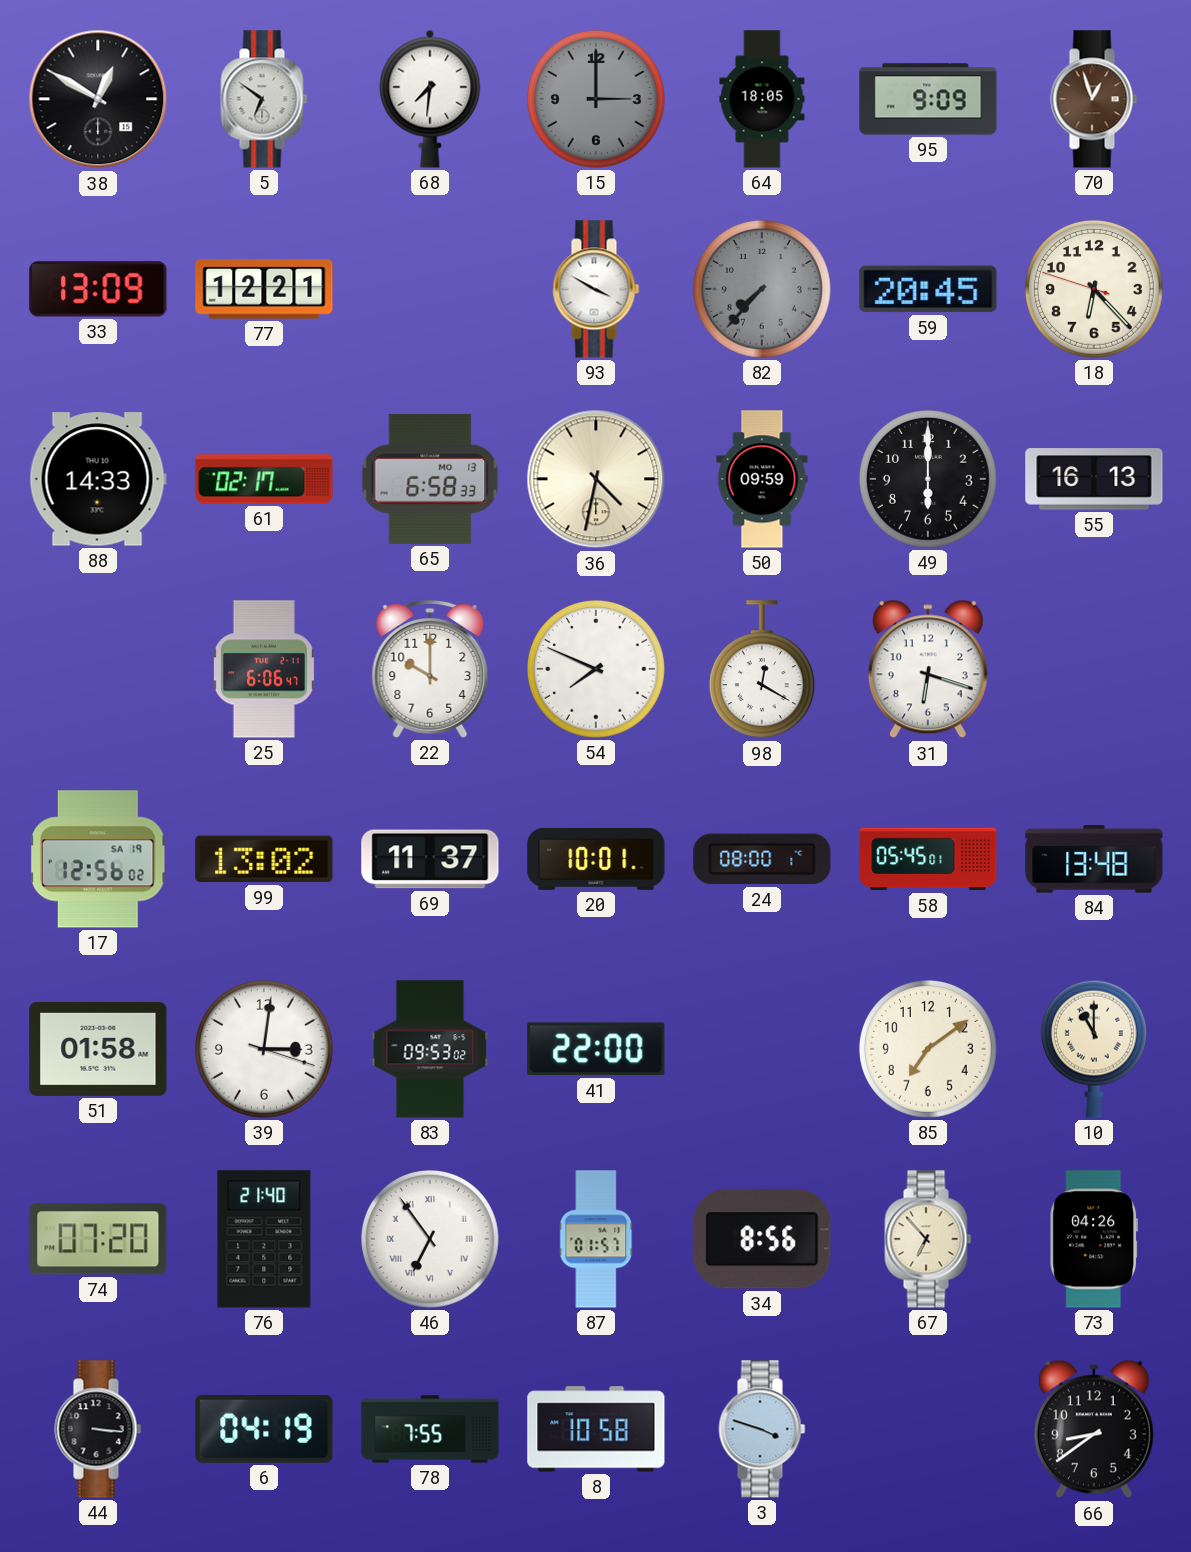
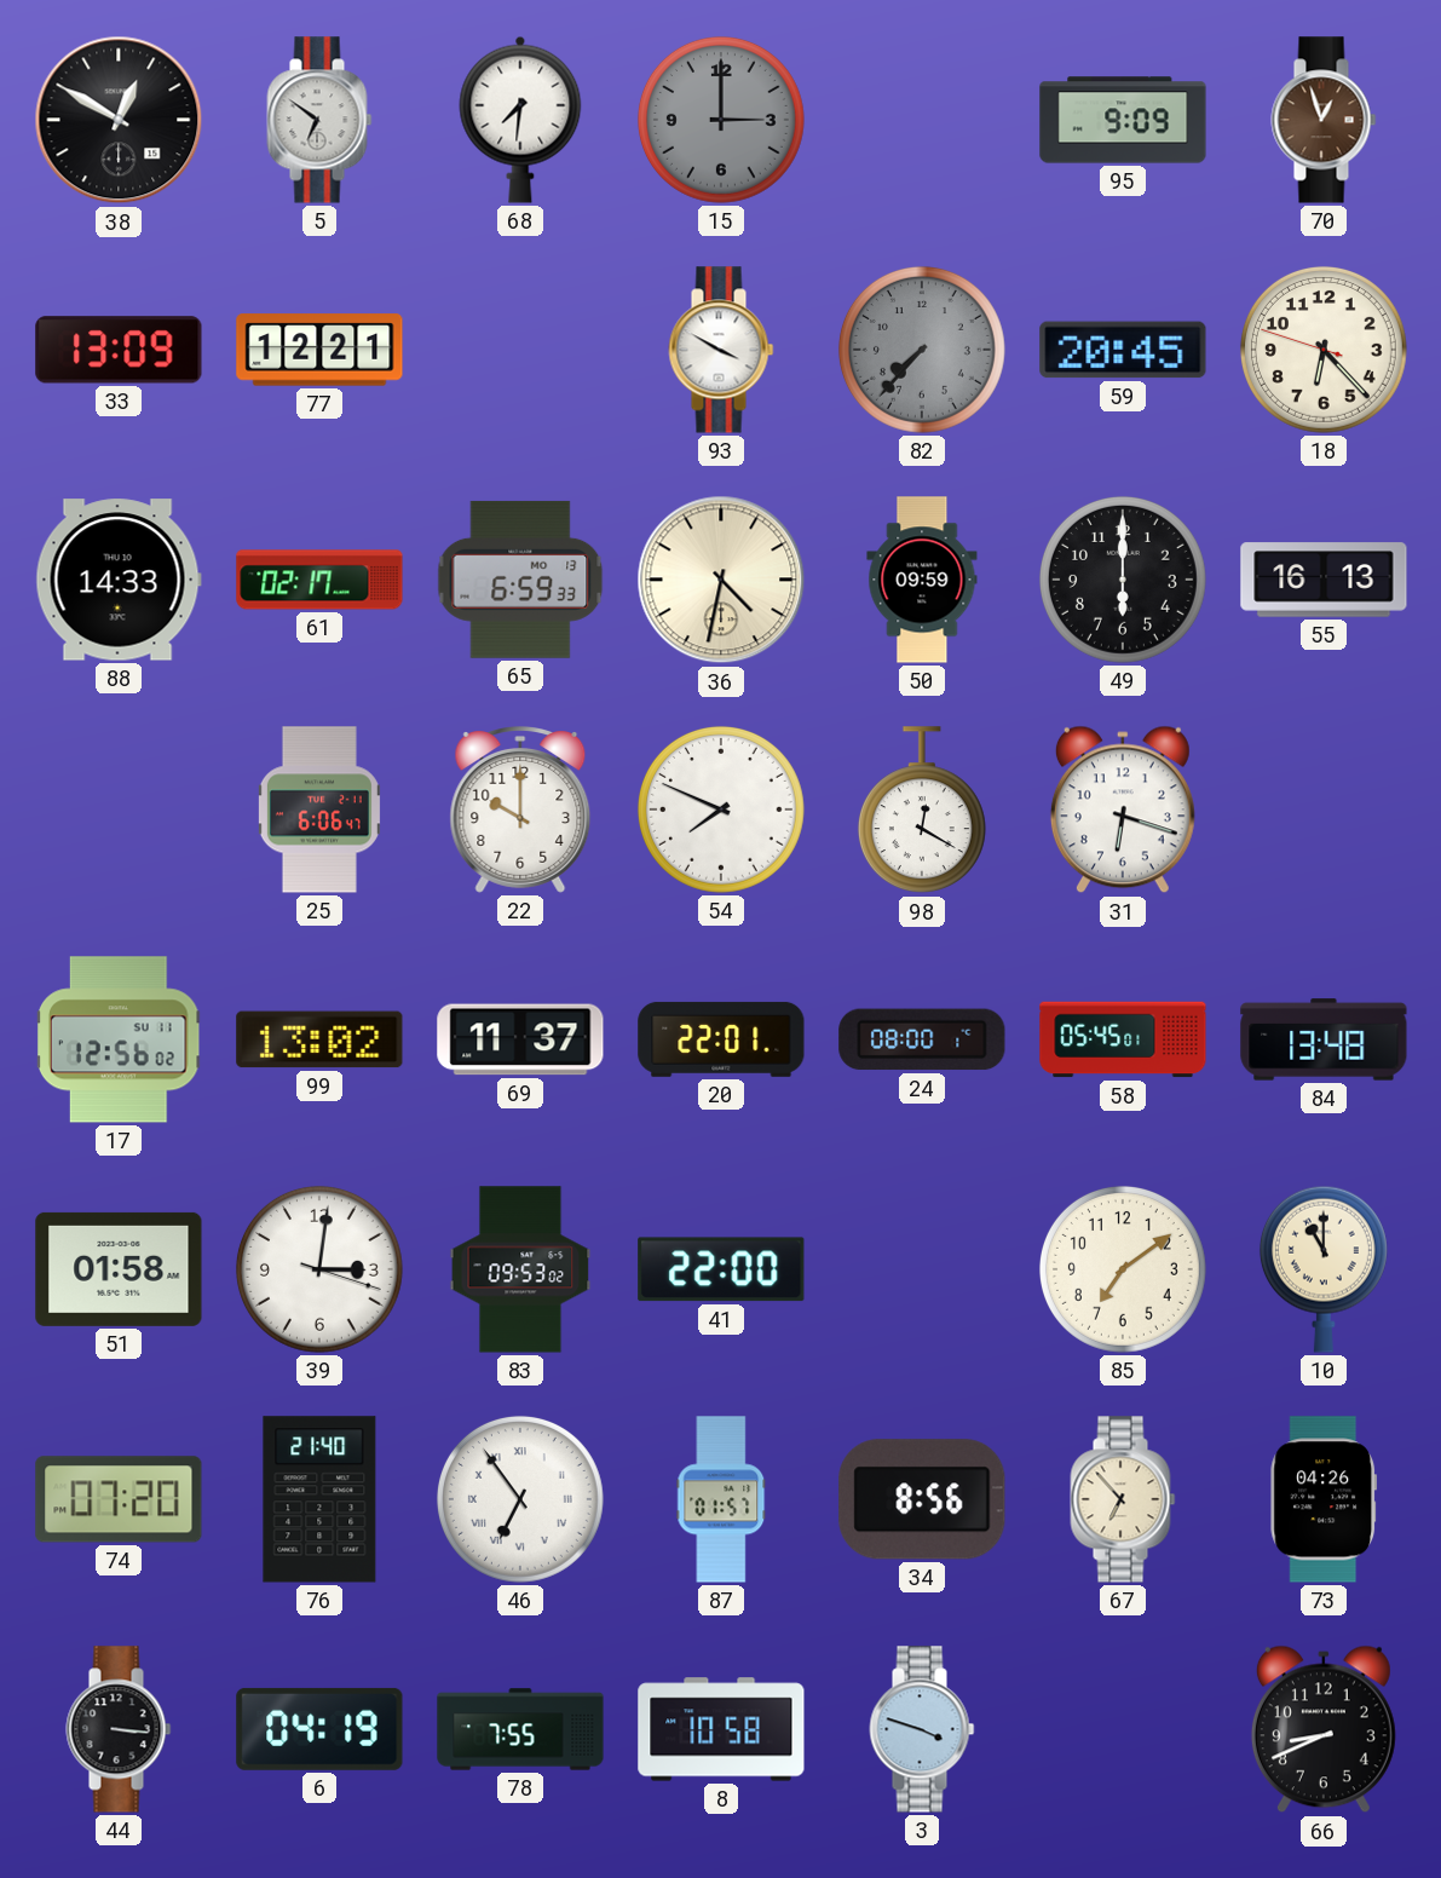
64: 18:05 -> none (762, 99)
65: 6:58 -> 6:59 (520, 580)
17 date: SA 19 -> SU 11 (119, 1039)
20: 10:01 -> 22:01 (721, 1039)
66: 8:39 -> 8:41 (1324, 1729)
